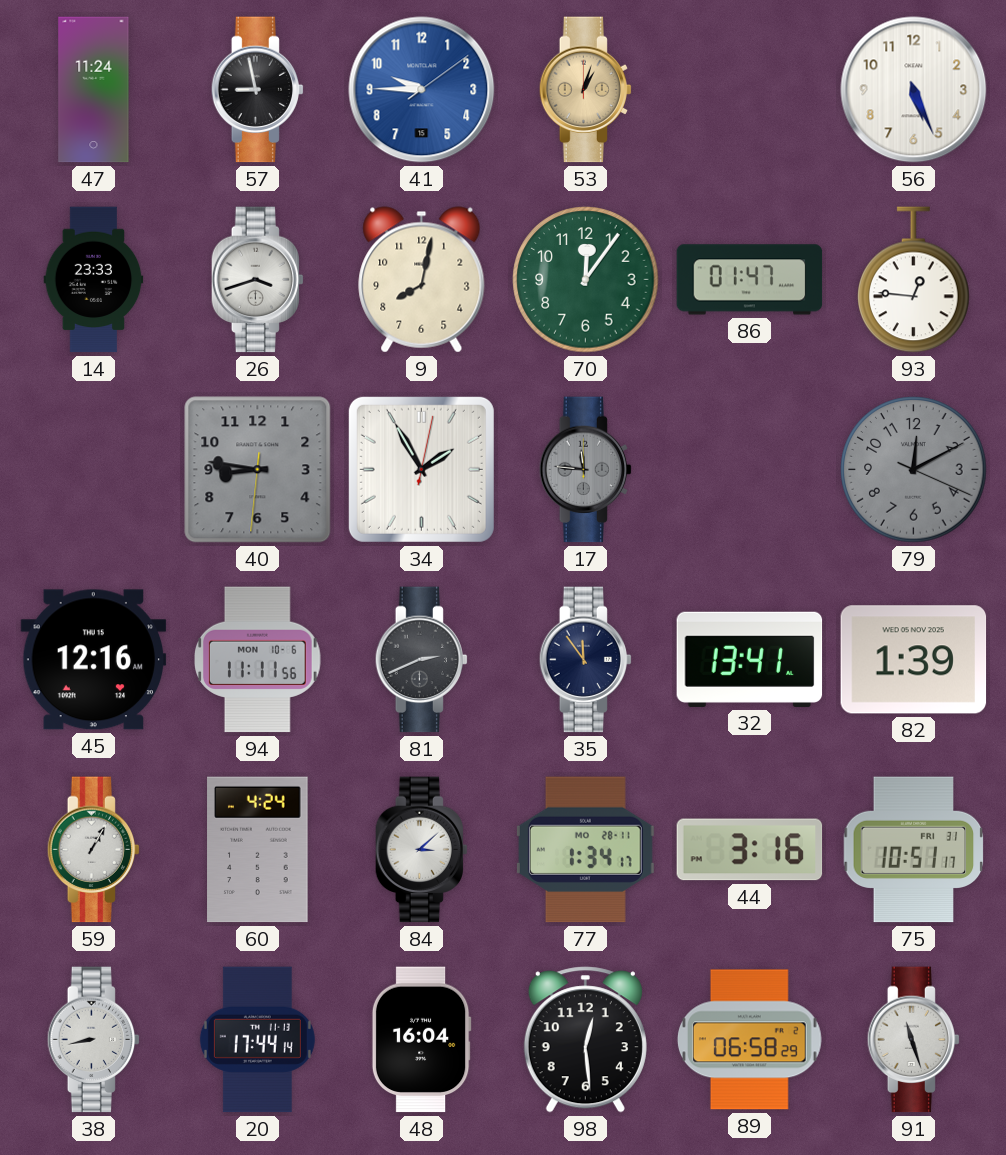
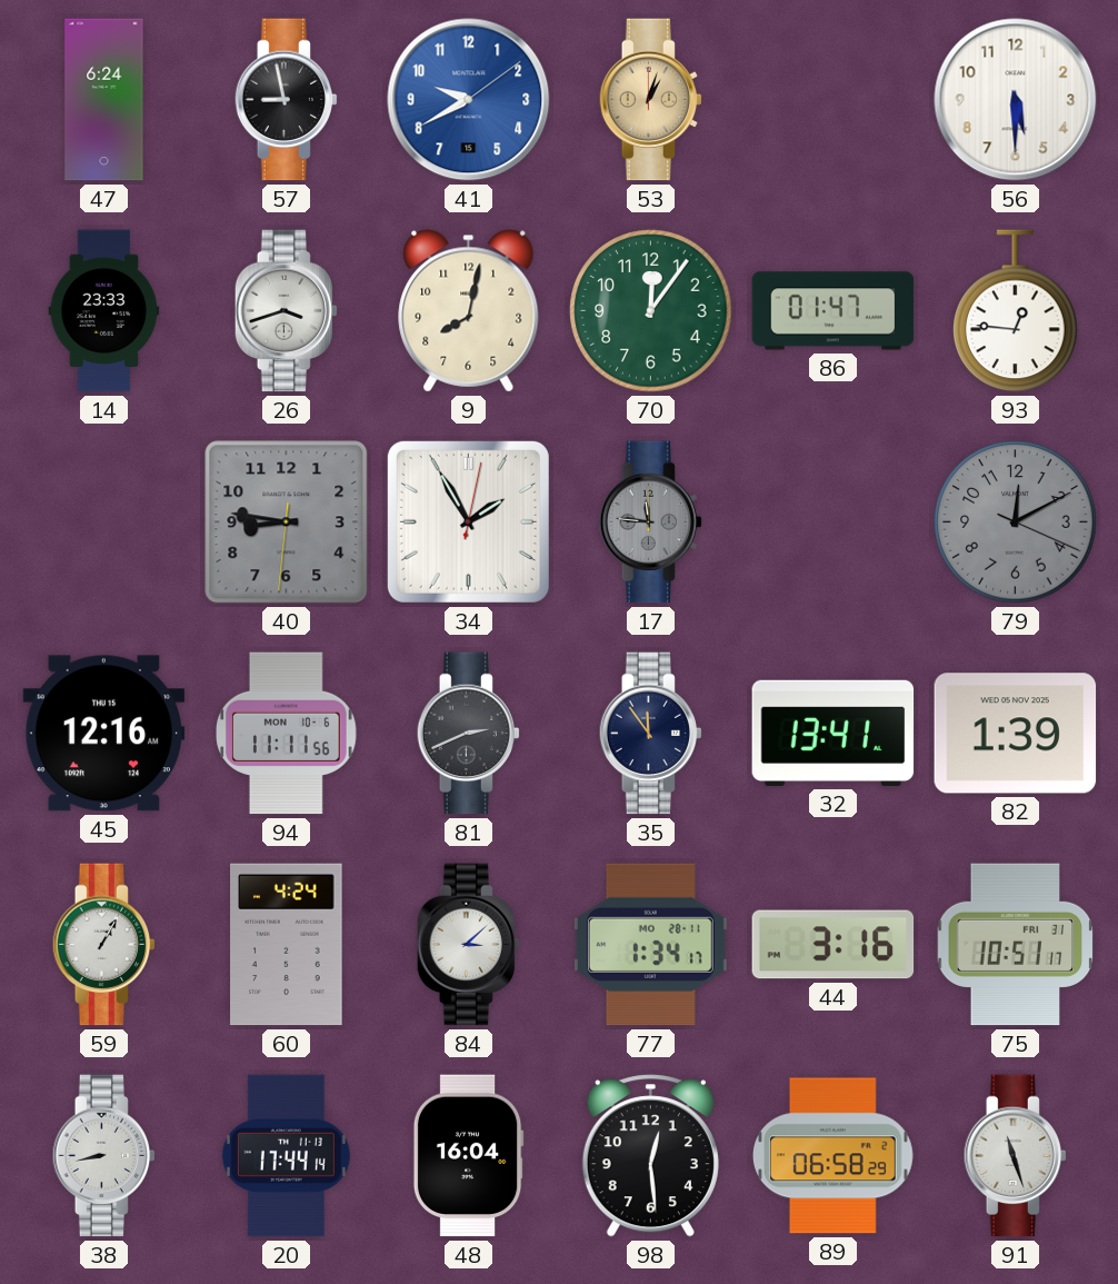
47: 11:24 -> 6:24 (104, 100)
41: 9:45 -> 9:40 (469, 100)
56: 5:26 -> 5:30 (1016, 100)
